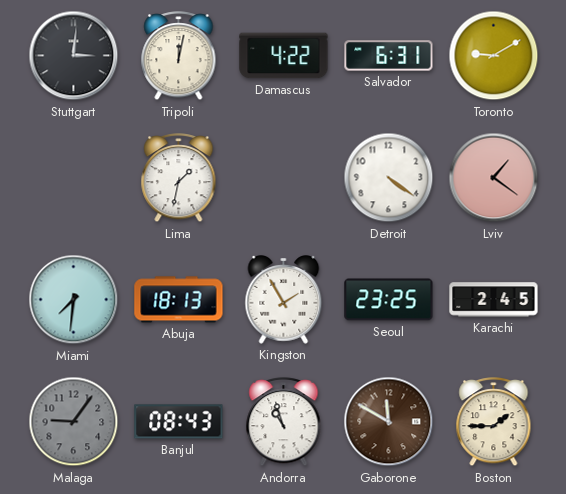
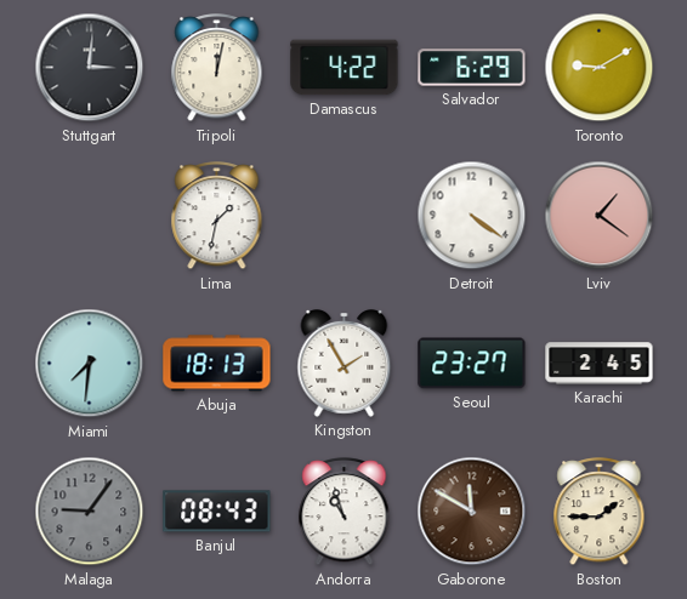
Salvador: 6:31 -> 6:29 (472, 68)
Seoul: 23:25 -> 23:27 (472, 364)
